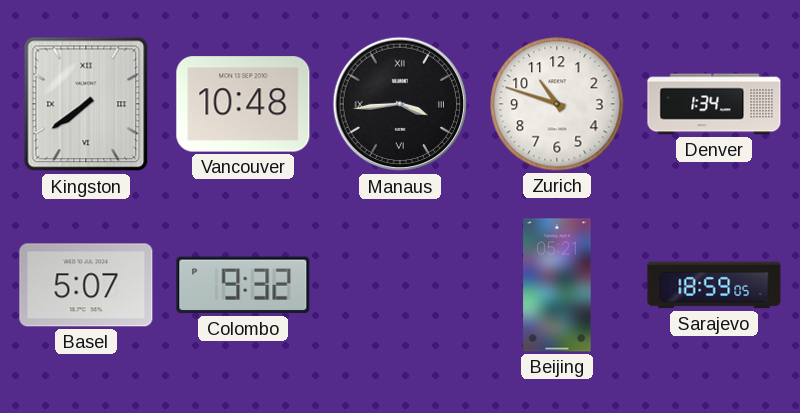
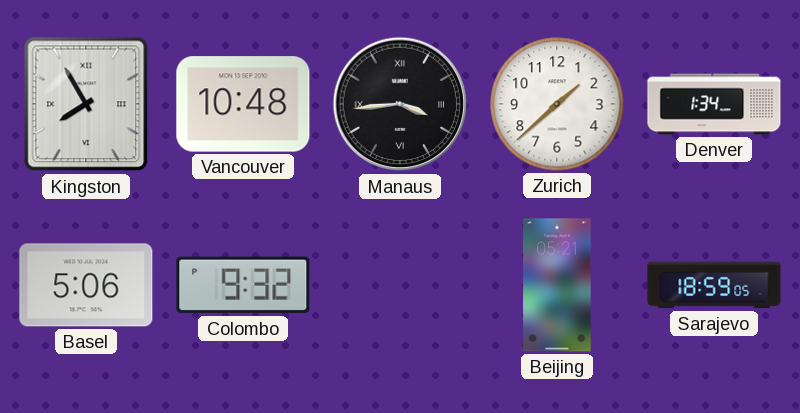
Kingston: 7:39 -> 7:55 (86, 104)
Zurich: 10:48 -> 1:38 (557, 104)
Basel: 5:07 -> 5:06 (86, 285)
